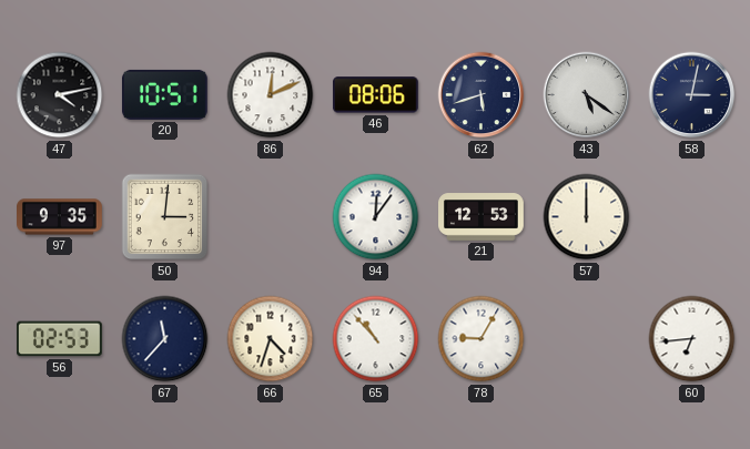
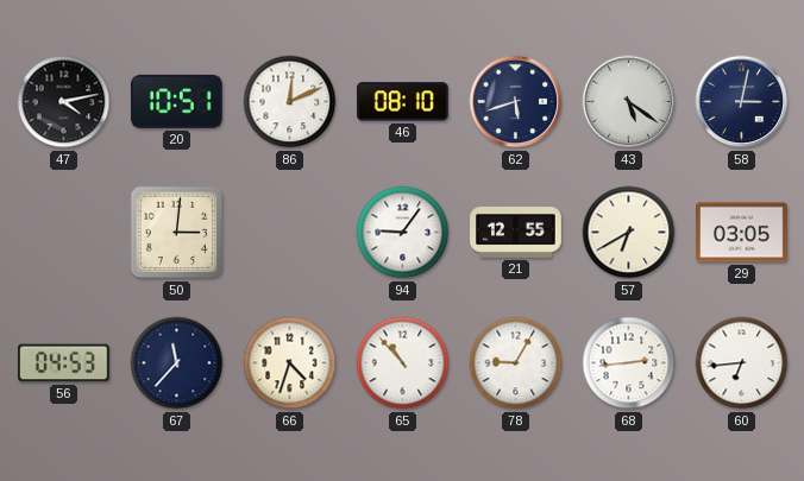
46: 08:06 -> 08:10 (402, 102)
97: 9:35 -> none (60, 217)
94: 12:06 -> 9:06 (403, 233)
21: 12:53 -> 12:55 (516, 233)
57: 12:00 -> 6:40 (629, 233)
29: none -> 03:05 (742, 233)
56: 02:53 -> 04:53 (64, 363)
68: none -> 2:44 (629, 363)
